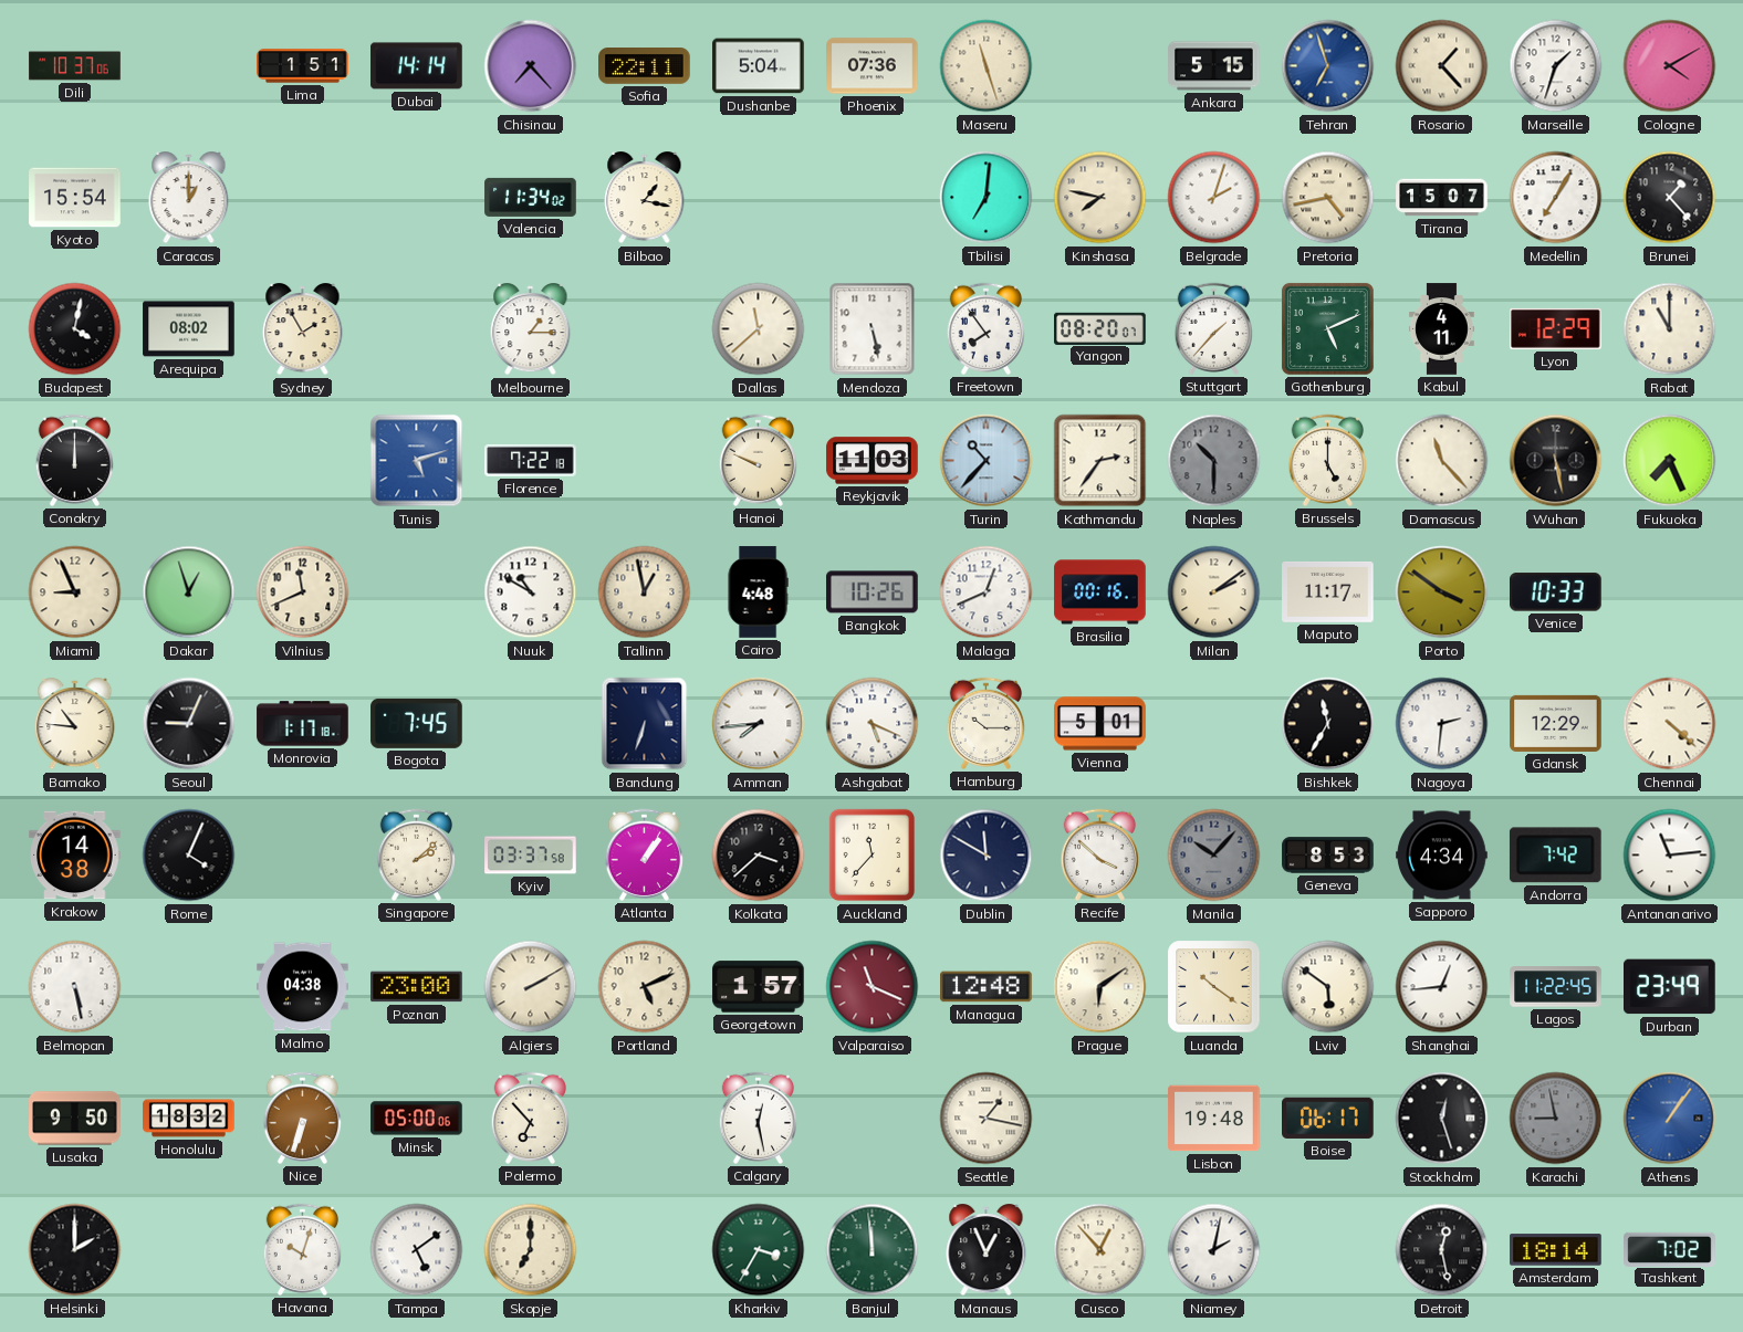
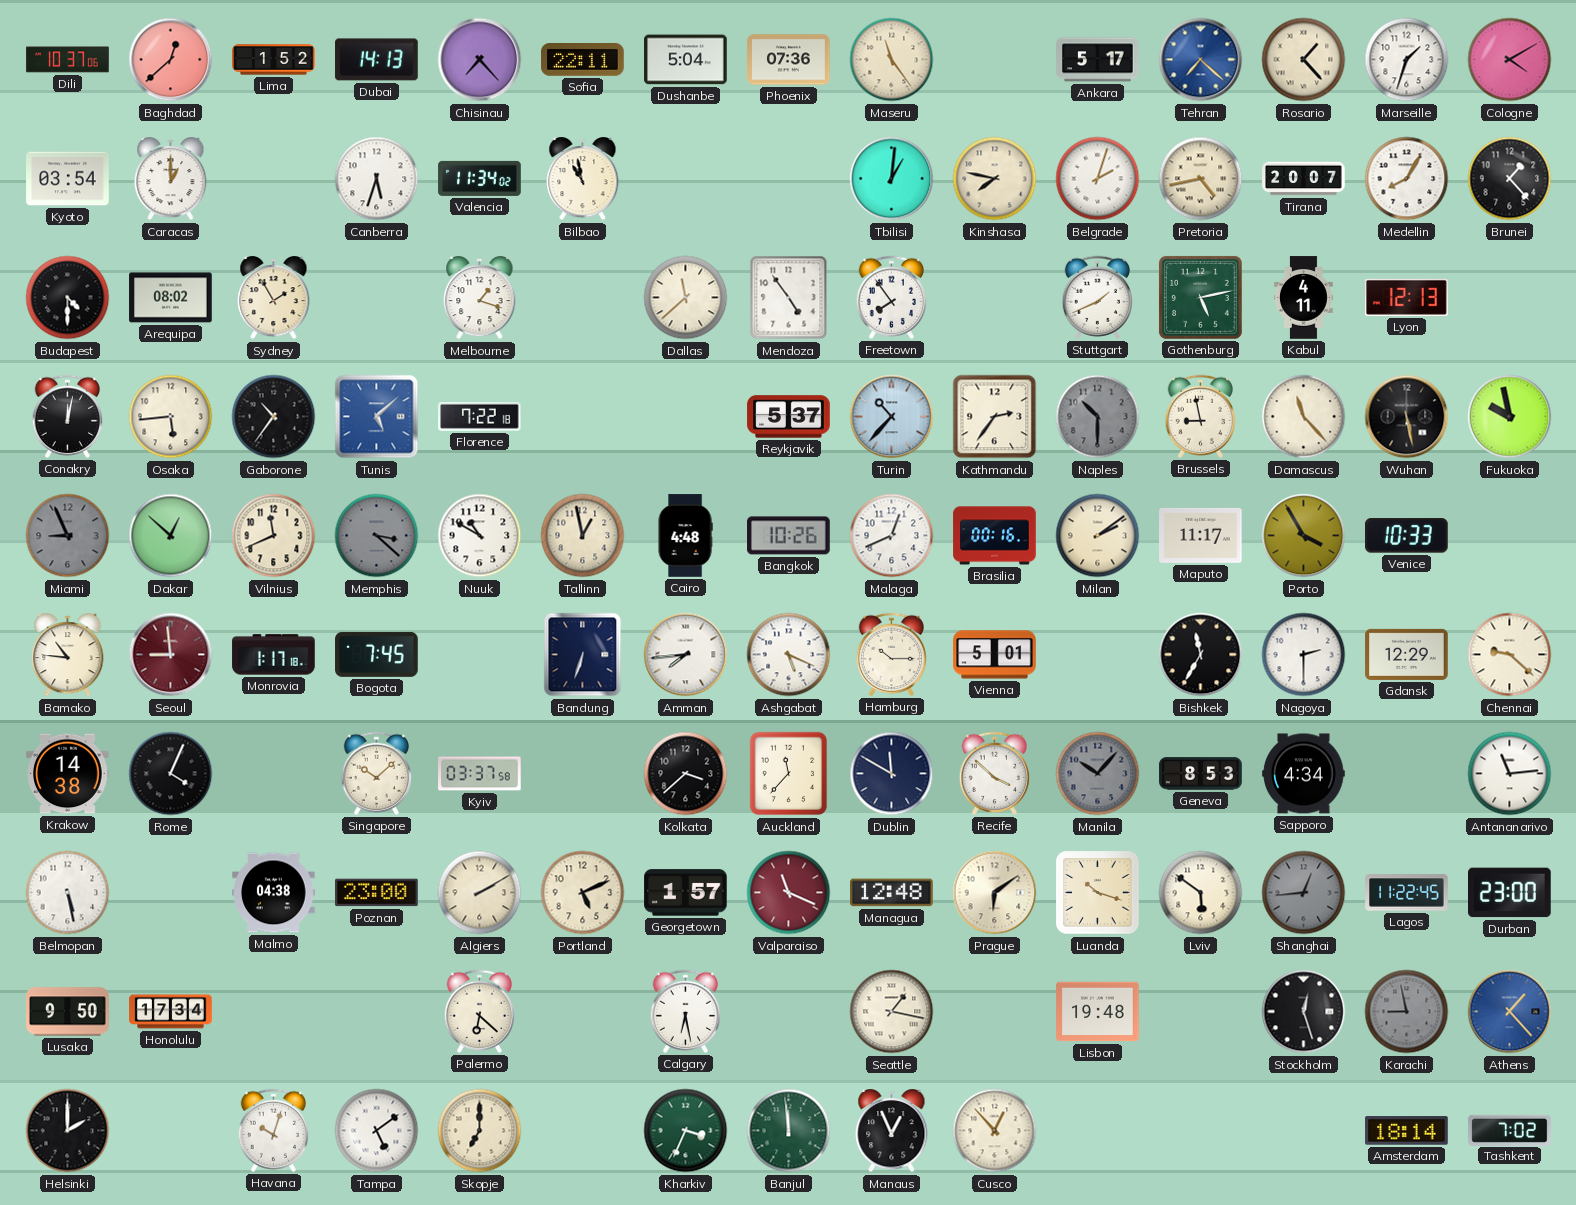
Baghdad: none -> 12:38 (171, 60)
Lima: 1:51 -> 1:52 (274, 60)
Dubai: 14:14 -> 14:13 (377, 60)
Maseru: 11:27 -> 11:24 (892, 60)
Ankara: 5:15 -> 5:17 (1098, 60)
Tehran: 6:57 -> 7:22 (1201, 60)
Kyoto: 15:54 -> 03:54 (68, 179)
Canberra: none -> 5:33 (377, 179)
Bilbao: 1:17 -> 10:58 (583, 180)
Tbilisi: 7:01 -> 1:01 (892, 179)
Tirana: 15:07 -> 20:07 (1304, 179)
Medellin: 7:05 -> 8:05 (1407, 179)
Budapest: 4:02 -> 4:30 (68, 298)
Melbourne: 1:15 -> 1:18 (480, 299)
Mendoza: 5:28 -> 4:54 (789, 298)
Yangon: 08:20 -> none (1100, 328)
Stuttgart: 1:37 -> 1:41 (1098, 297)
Gothenburg: 5:11 -> 5:13 (1200, 297)
Lyon: 12:29 -> 12:13 (1407, 297)
Rabat: 11:00 -> none (1670, 329)
Conakry: 12:00 -> 12:02 (68, 416)
Osaka: none -> 5:44 (171, 417)
Gaborone: none -> 10:36 (274, 417)
Tunis: 5:12 -> 5:08 (377, 417)
Hanoi: 9:49 -> none (759, 460)
Reykjavik: 11:03 -> 5:37 (789, 417)
Brussels: 5:00 -> 8:58 (1201, 416)
Fukuoka: 7:26 -> 9:58 (1510, 417)
Miami dial: cream -> grey (68, 536)
Dakar: 12:57 -> 12:52 (171, 536)
Memphis: none -> 3:22 (377, 536)
Porto: 3:51 -> 3:55 (1304, 536)
Seoul: 9:04 -> 8:59 (171, 655)
Seoul dial: black -> burgundy (171, 655)
Nagoya: 2:31 -> 2:30 (1304, 655)
Chennai: 4:22 -> 9:22 (1510, 655)
Singapore: 2:08 -> 10:08 (377, 773)
Atlanta: 1:06 -> none (645, 854)
Andorra: 7:42 -> none (1555, 856)
Luanda: 10:21 -> 10:18 (1098, 893)
Shanghai dial: white -> grey (1304, 893)
Durban: 23:49 -> 23:00 (1510, 893)
Honolulu: 18:32 -> 17:34 (171, 1012)
Nice: 6:33 -> none (303, 1118)
Minsk: 05:00 -> none (417, 1119)
Palermo: 6:53 -> 6:22 (480, 1011)
Calgary: 12:28 -> 6:28 (686, 1011)
Boise: 06:17 -> none (1328, 1118)
Athens: 1:06 -> 1:23 (1510, 1012)
Kharkiv: 3:35 -> 3:34 (686, 1131)
Niamey: 2:02 -> none (1214, 1250)
Detroit: 12:28 -> none (1442, 1250)
